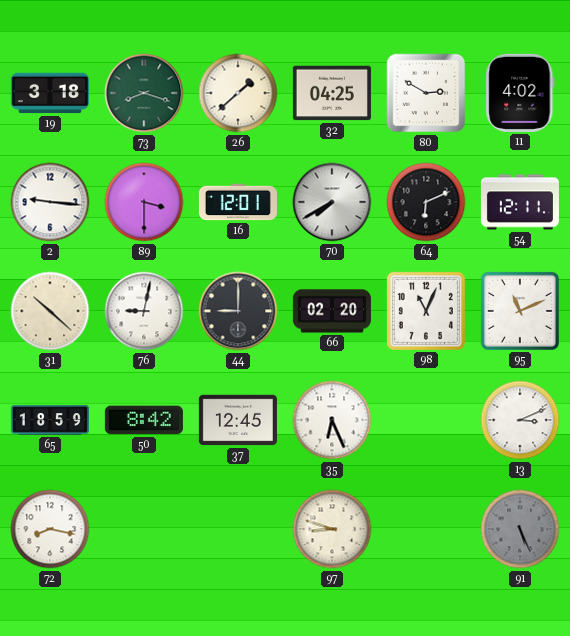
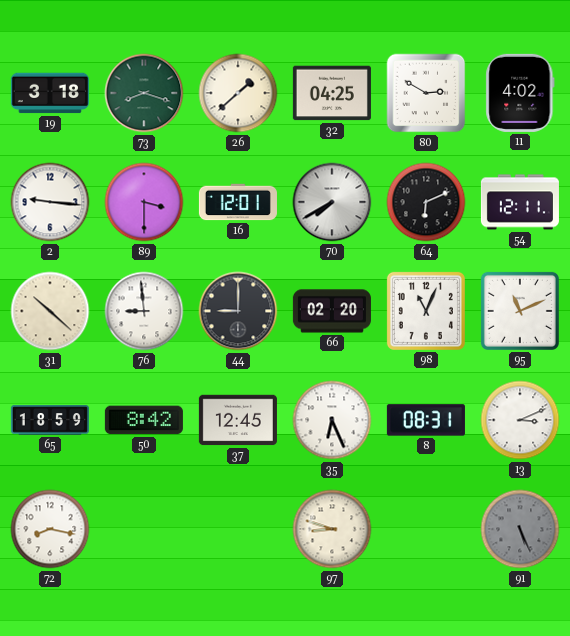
76: 9:02 -> 8:59 (144, 311)
8: none -> 08:31 (426, 420)
